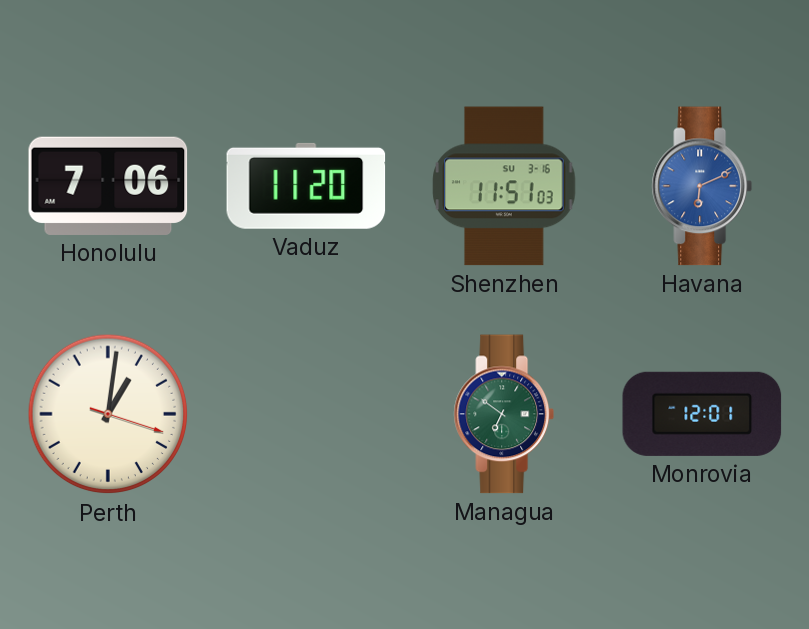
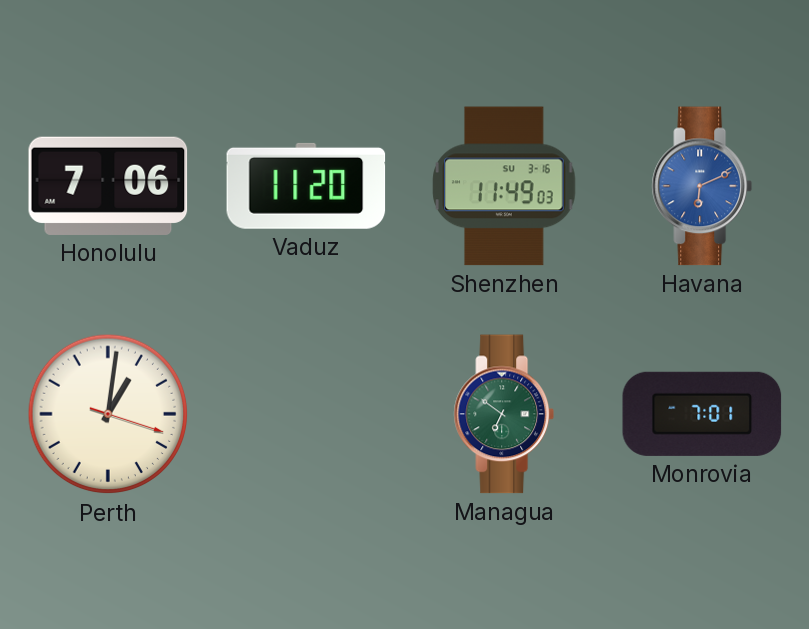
Shenzhen: 11:51 -> 11:49 (504, 186)
Monrovia: 12:01 -> 7:01 (702, 414)
